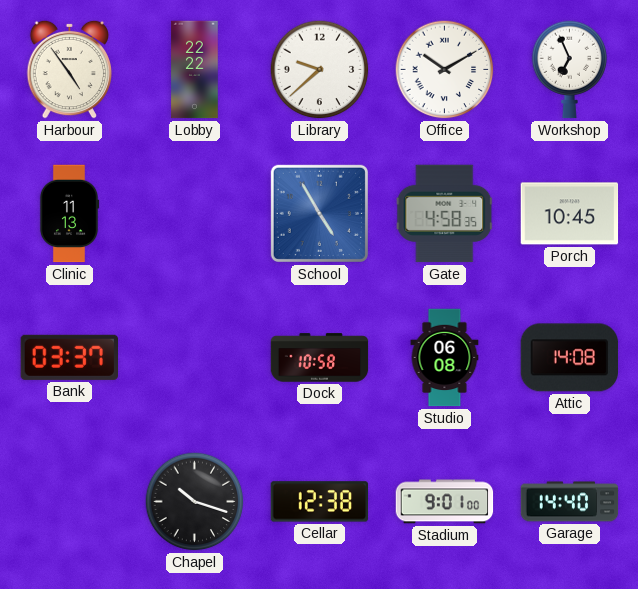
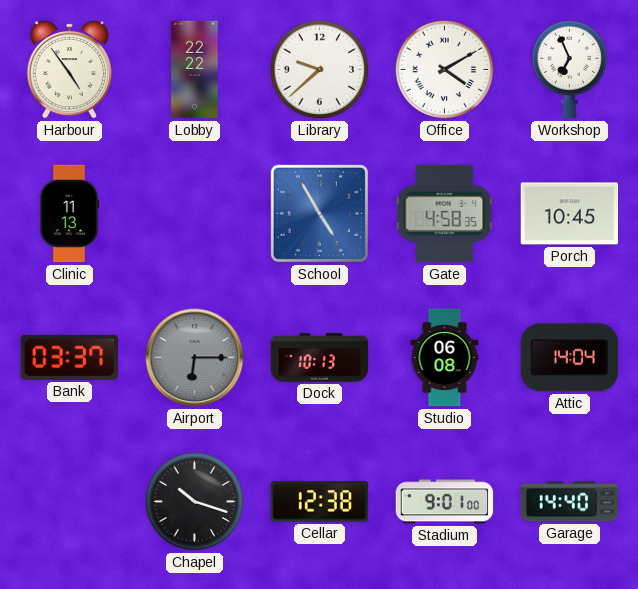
Office: 10:10 -> 4:10 (445, 70)
Airport: none -> 6:15 (195, 358)
Dock: 10:58 -> 10:13 (320, 358)
Attic: 14:08 -> 14:04 (570, 358)
